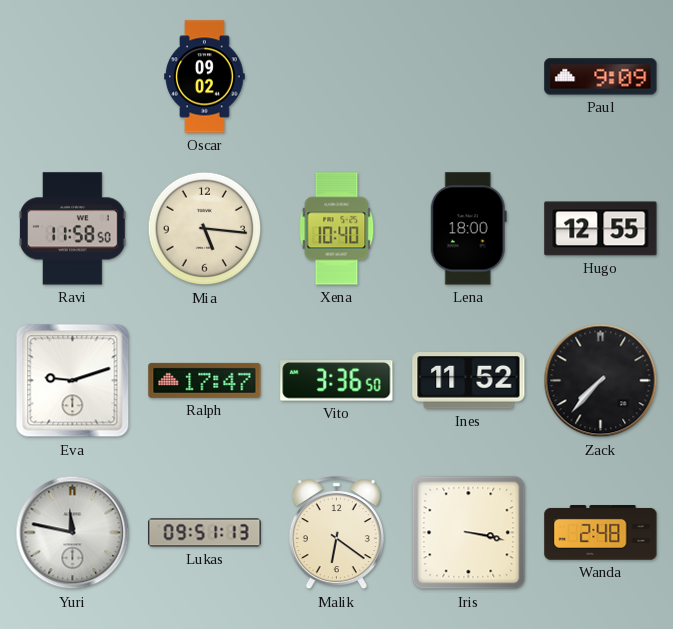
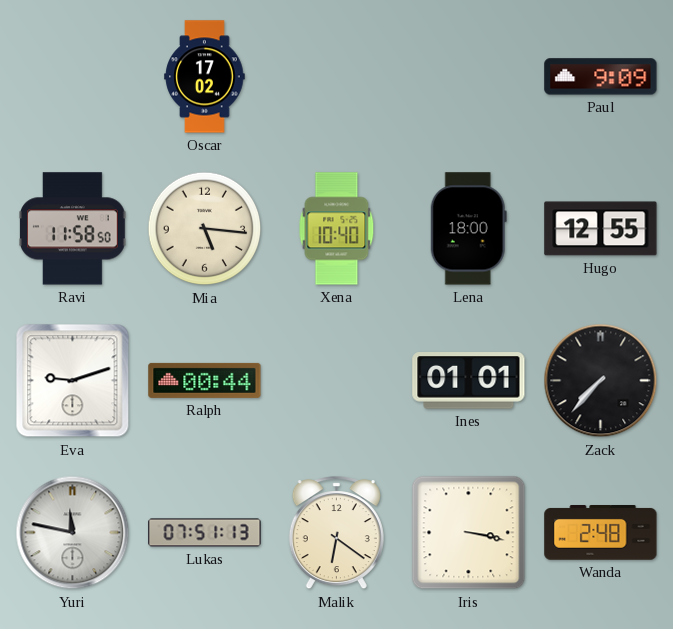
Oscar: 09:02 -> 17:02 (205, 77)
Ralph: 17:47 -> 00:44 (205, 380)
Vito: 3:36 -> none (337, 381)
Ines: 11:52 -> 01:01 (469, 381)
Lukas: 09:51 -> 07:51 (205, 533)
